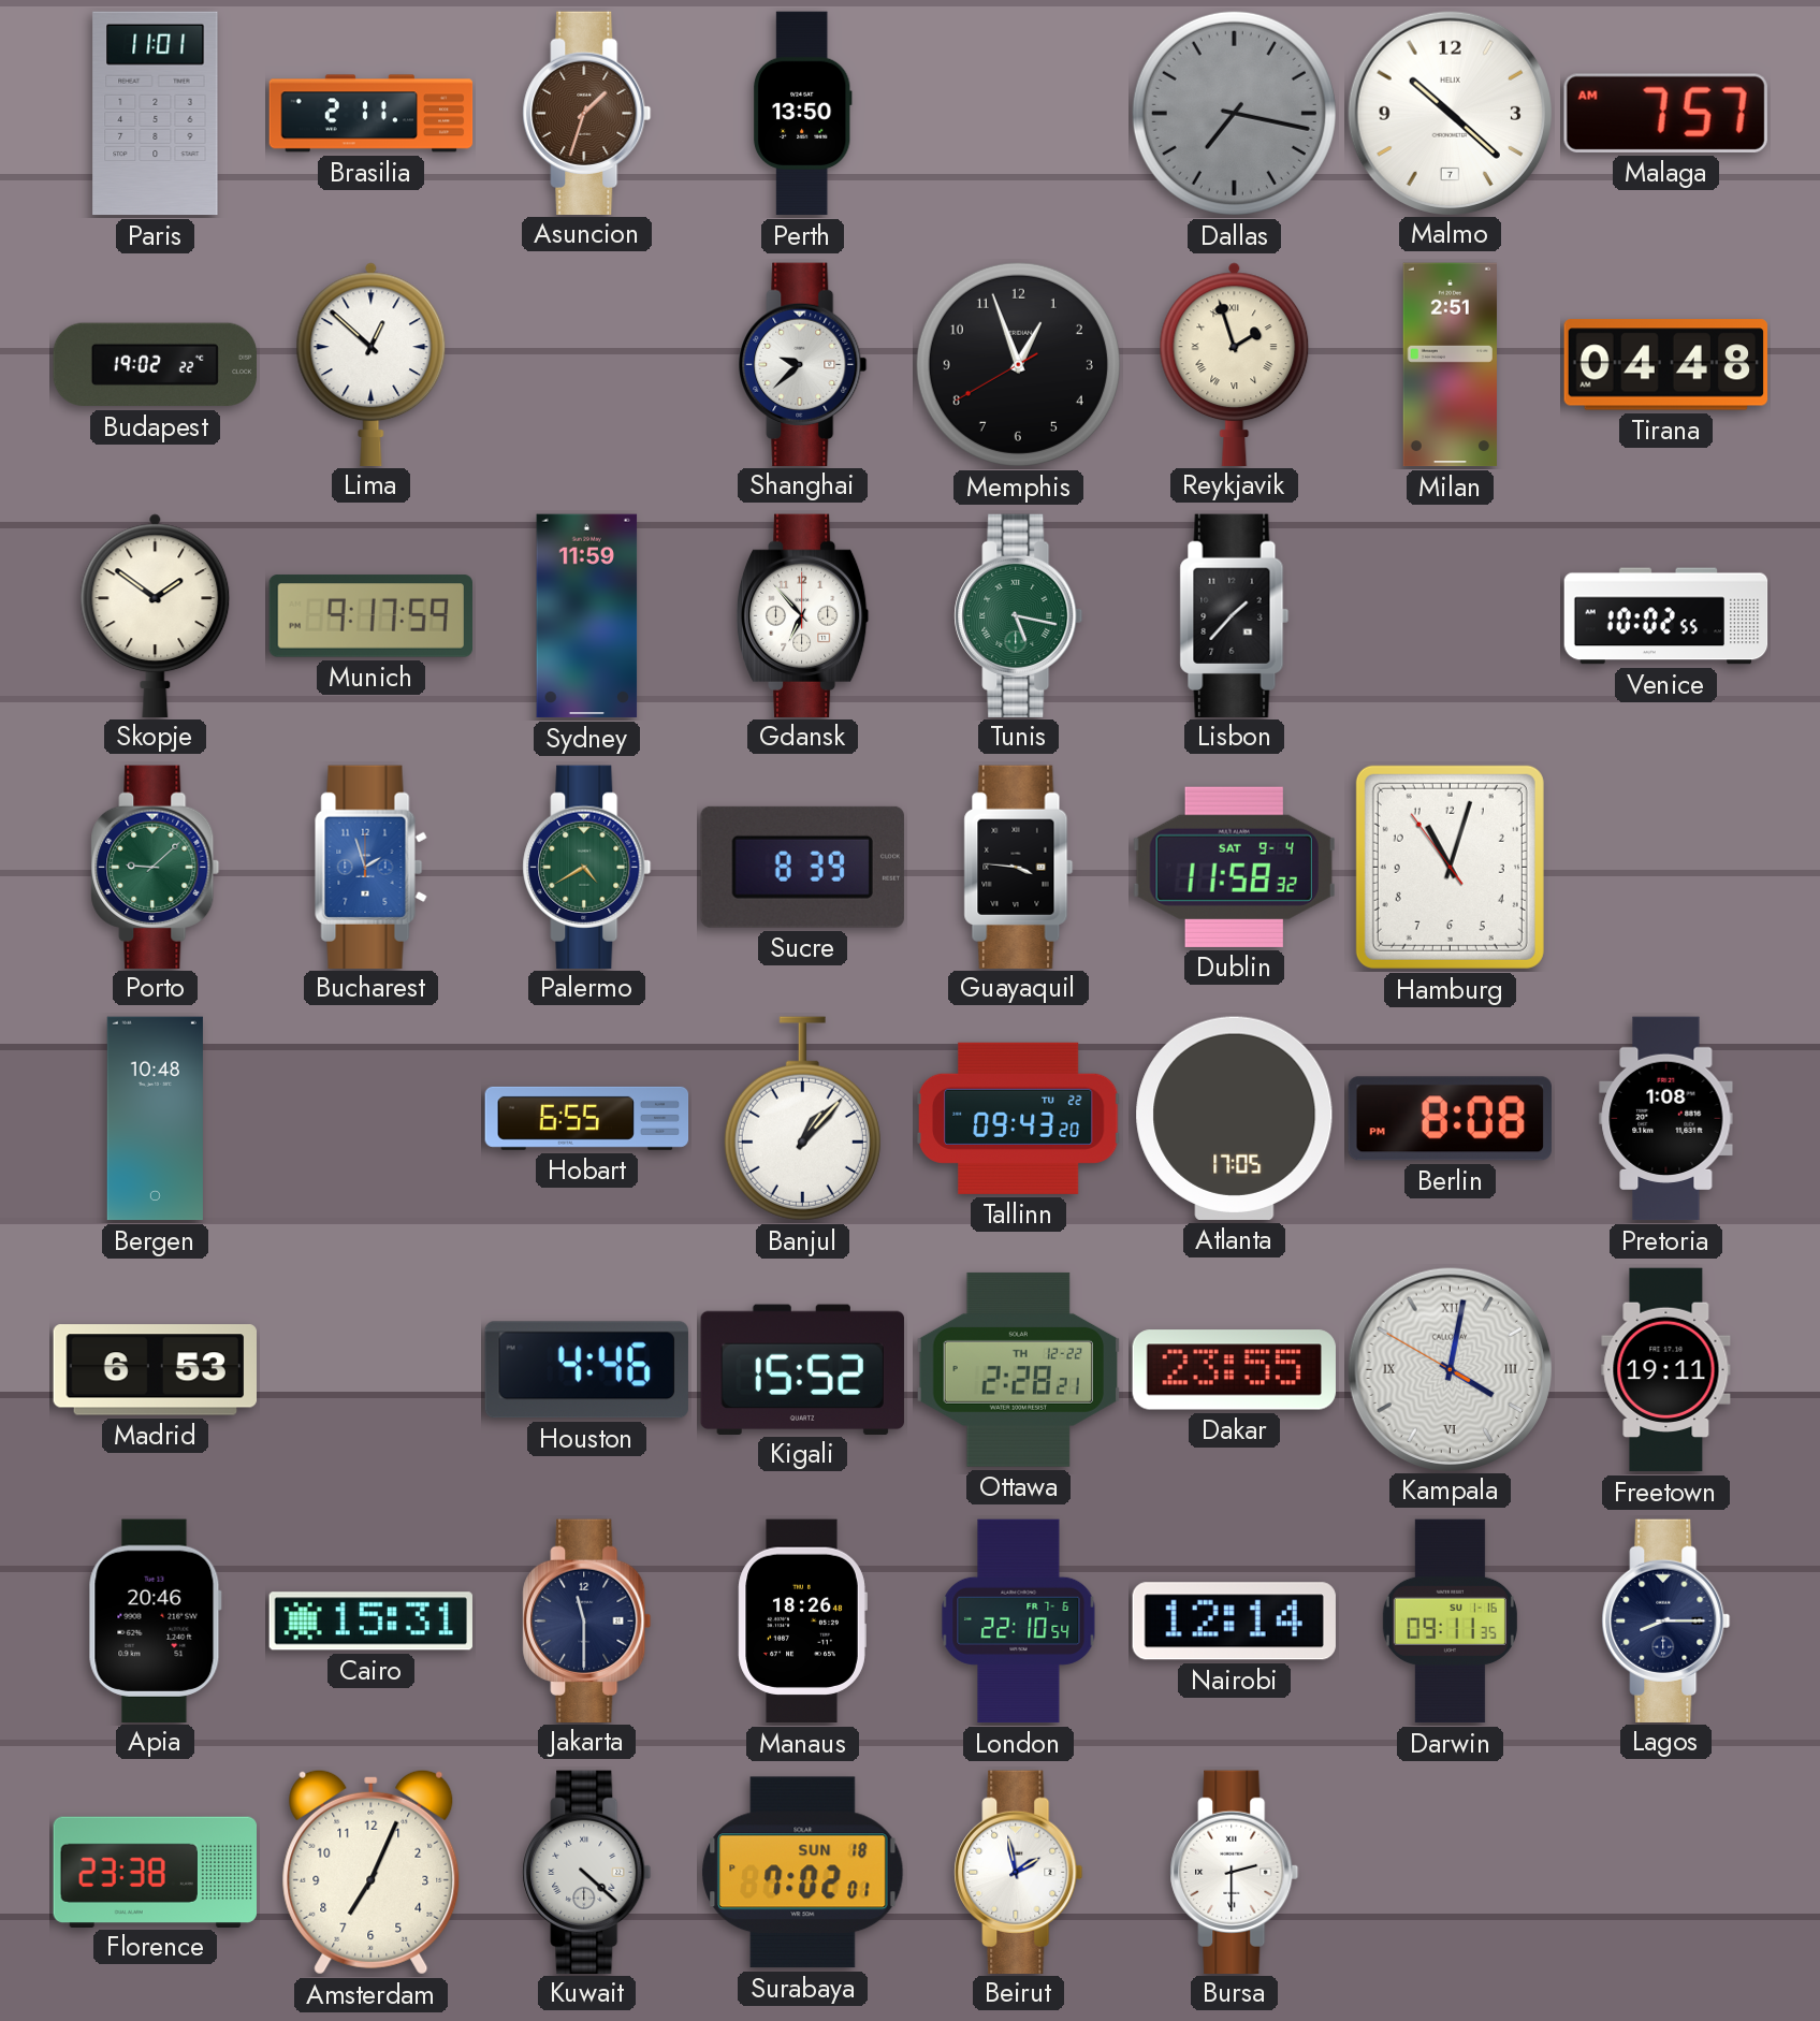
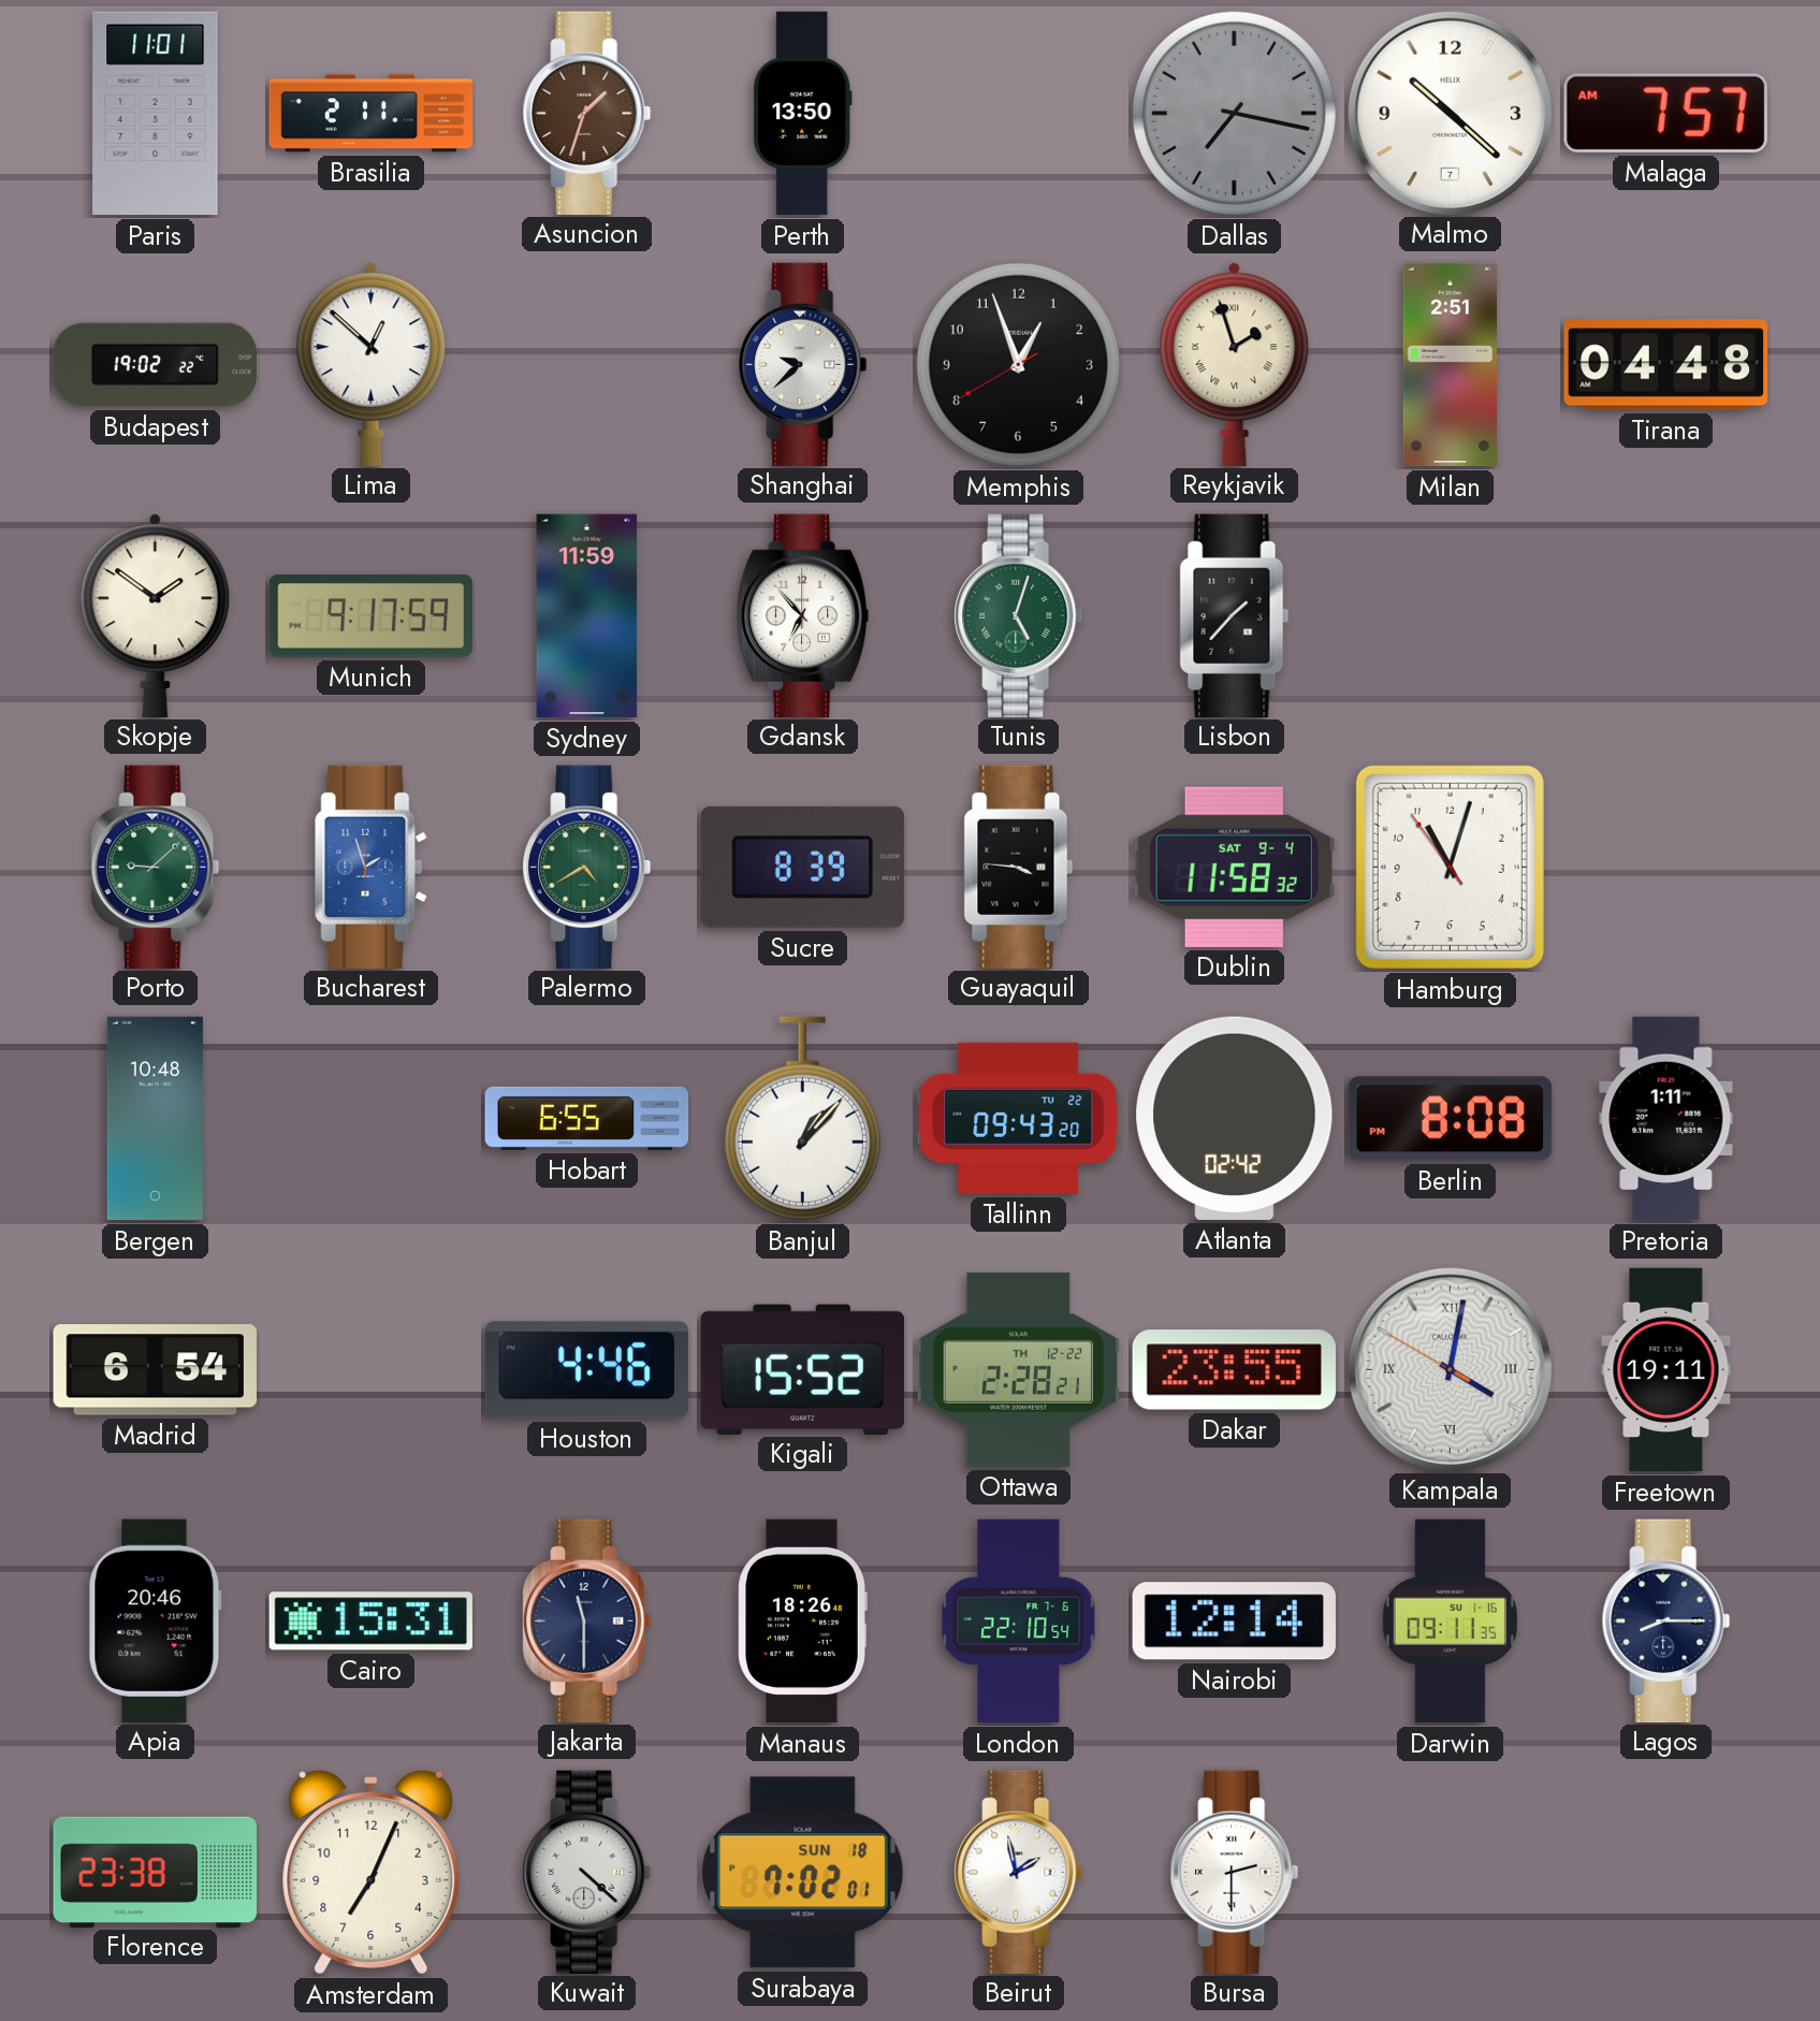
Tunis: 5:17 -> 5:03 (1019, 615)
Venice: 10:02 -> none (1666, 616)
Atlanta: 17:05 -> 02:42 (1235, 1118)
Pretoria: 1:08 -> 1:11 (1666, 1119)
Madrid: 6:53 -> 6:54 (155, 1370)
